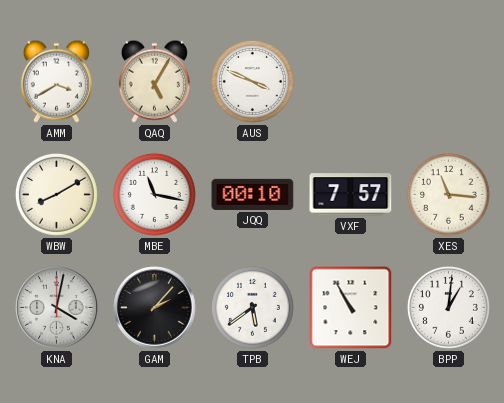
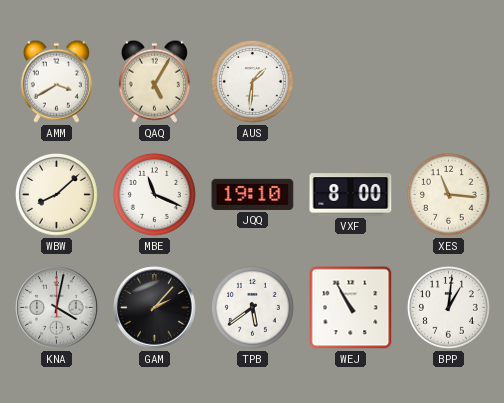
AUS: 3:49 -> 1:31 (252, 81)
WBW: 8:10 -> 8:08 (56, 194)
MBE: 11:17 -> 11:19 (154, 194)
JQQ: 00:10 -> 19:10 (253, 194)
VXF: 7:57 -> 8:00 (351, 195)
